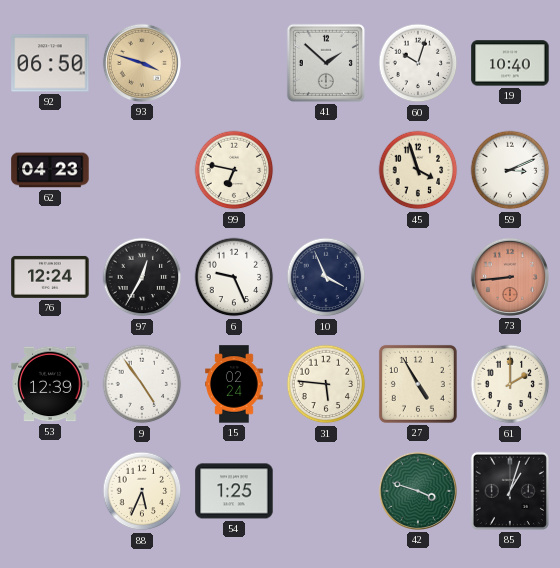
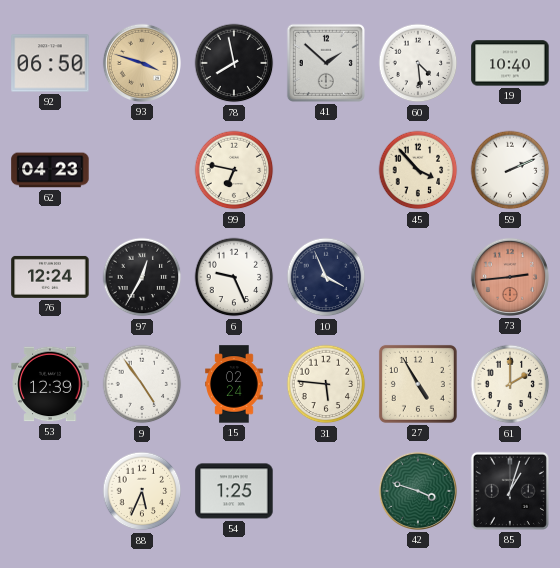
78: none -> 7:58 (234, 63)
60: 10:03 -> 4:29 (418, 63)
45: 3:57 -> 3:53 (418, 170)
59: 3:11 -> 2:11 (510, 170)
73: 8:44 -> 2:44 (510, 277)
